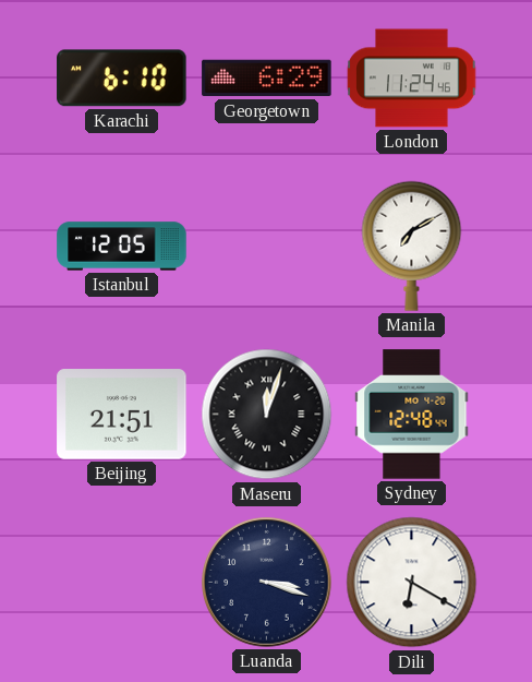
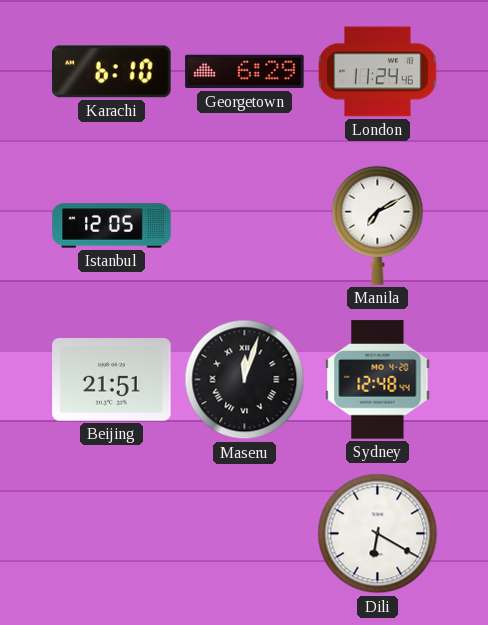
Luanda: 3:18 -> none (267, 583)
